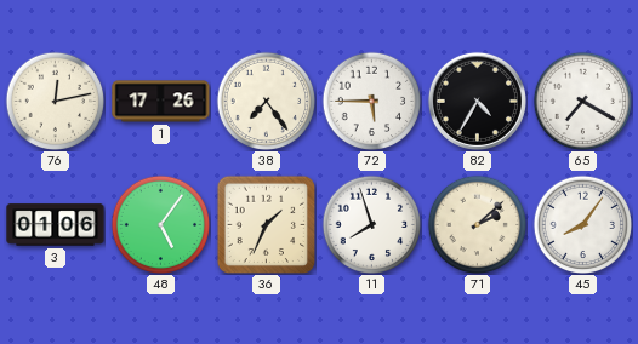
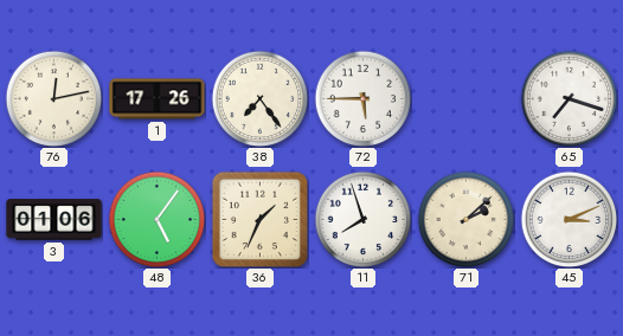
82: 4:35 -> none (477, 101)
65: 7:20 -> 7:18 (569, 98)
45: 8:06 -> 3:11 (569, 219)
